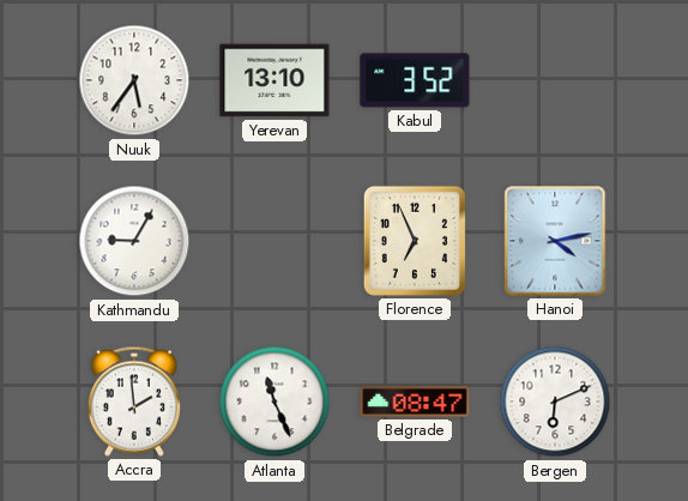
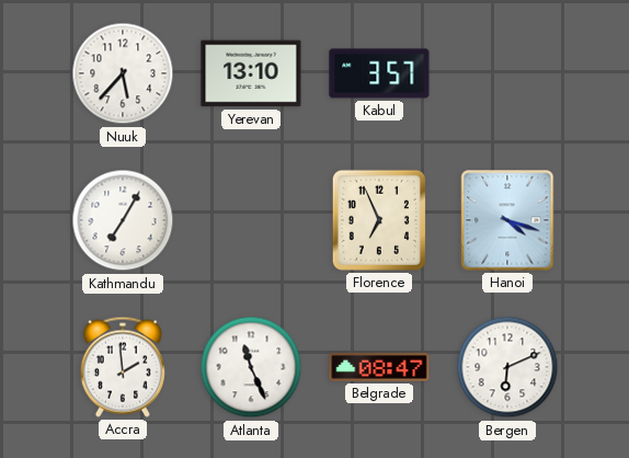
Nuuk: 5:36 -> 5:37 (123, 73)
Kabul: 3:52 -> 3:57 (379, 73)
Kathmandu: 9:05 -> 7:05 (123, 220)
Hanoi: 4:13 -> 4:18 (507, 220)
